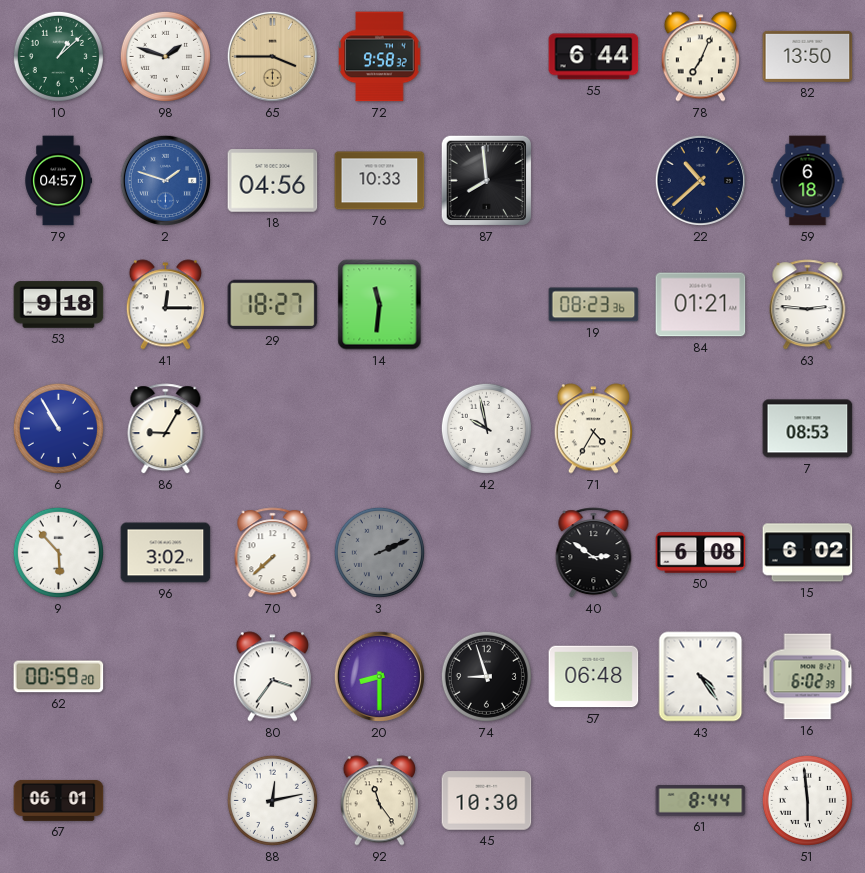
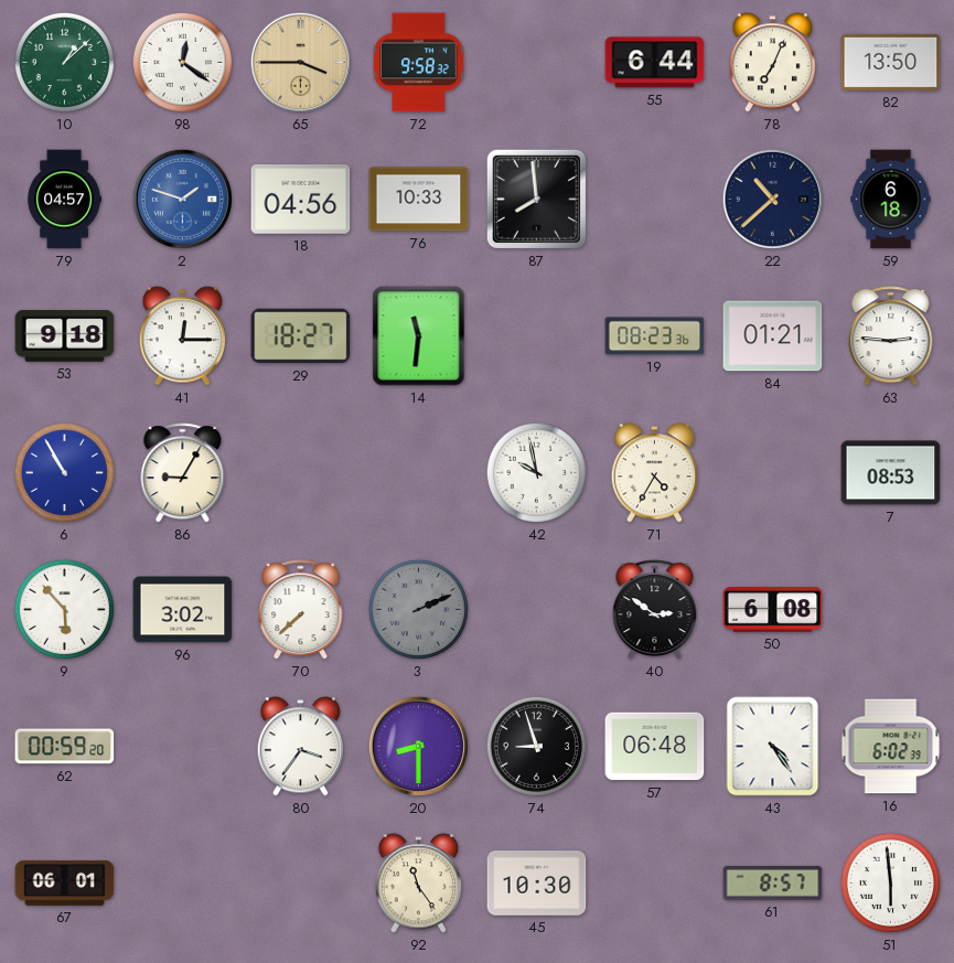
98: 1:48 -> 12:21 (182, 62)
15: 6:02 -> none (808, 553)
88: 12:13 -> none (272, 800)
61: 8:44 -> 8:57 (773, 884)
